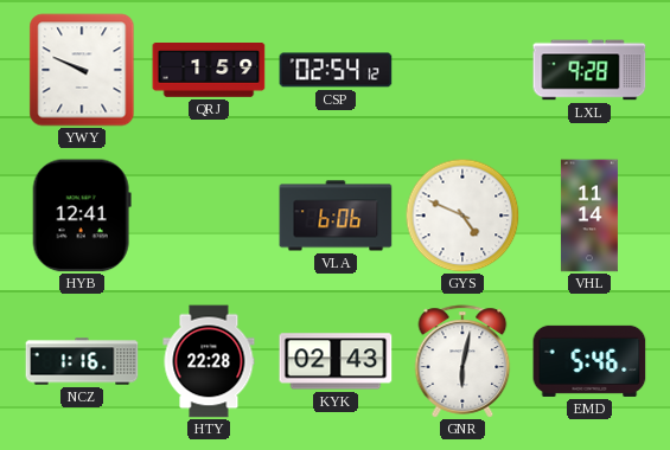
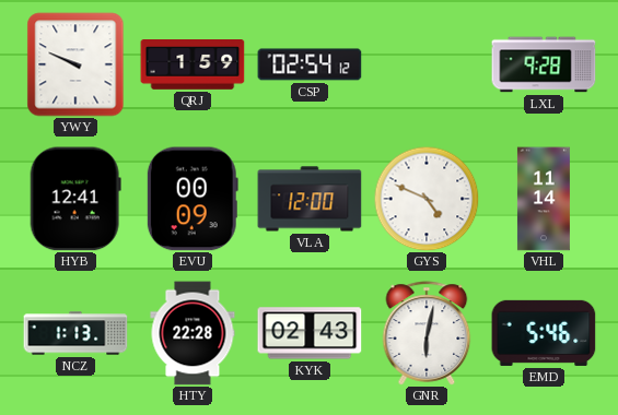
EVU: none -> 00:09 (193, 199)
VLA: 6:06 -> 12:00 (310, 199)
NCZ: 1:16 -> 1:13 (75, 333)
